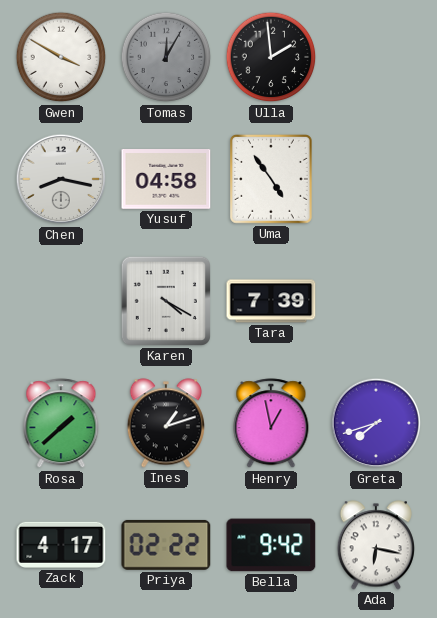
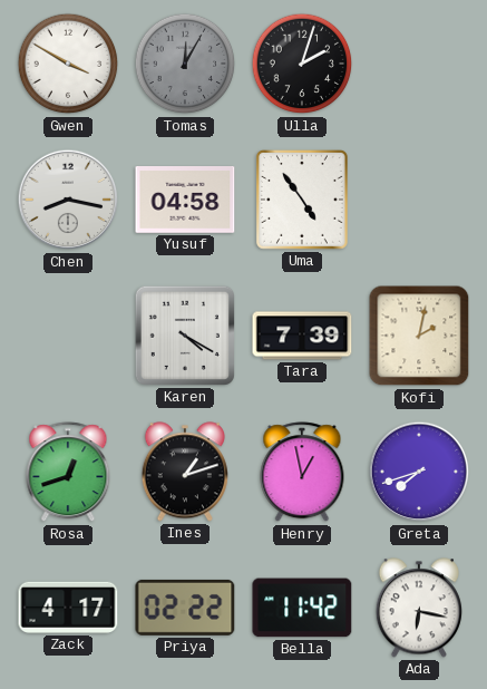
Ulla: 1:59 -> 2:03 (302, 64)
Kofi: none -> 2:02 (419, 336)
Rosa: 1:38 -> 12:42 (68, 473)
Bella: 9:42 -> 11:42 (302, 608)
